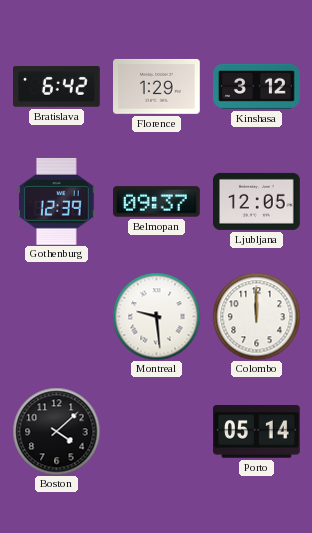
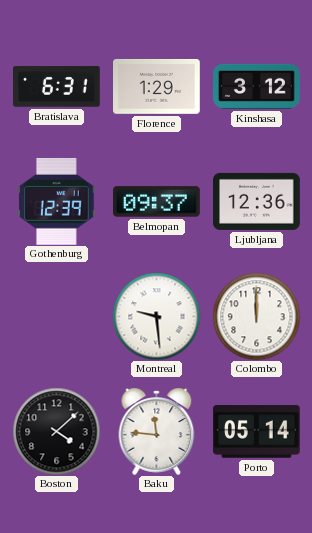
Bratislava: 6:42 -> 6:31 (57, 87)
Ljubljana: 12:05 -> 12:36 (257, 201)
Baku: none -> 11:46 (157, 431)
